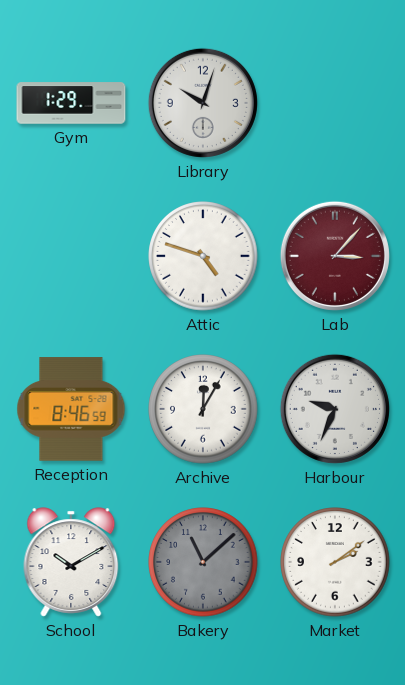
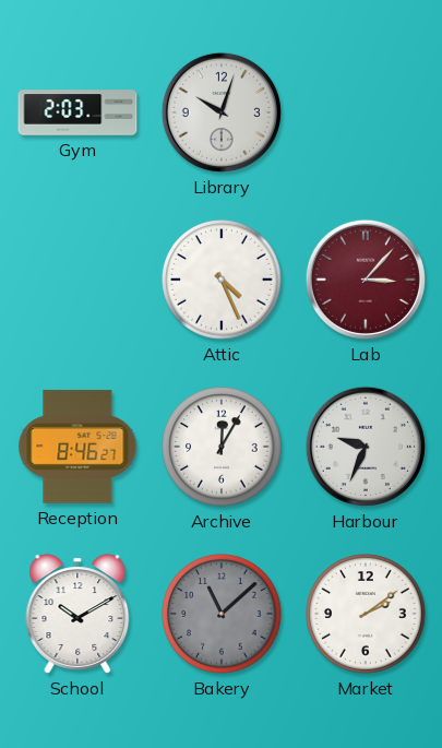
Gym: 1:29 -> 2:03 (77, 112)
Attic: 4:48 -> 4:26 (222, 280)
Reception: 8:46:59 -> 8:46:27 (77, 447)
